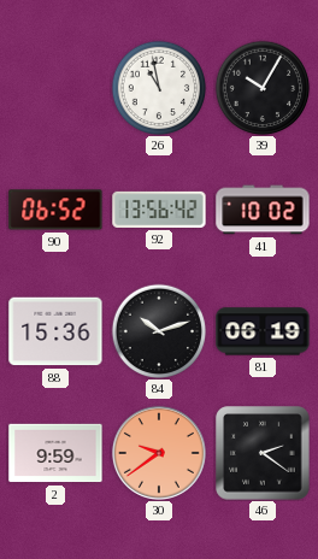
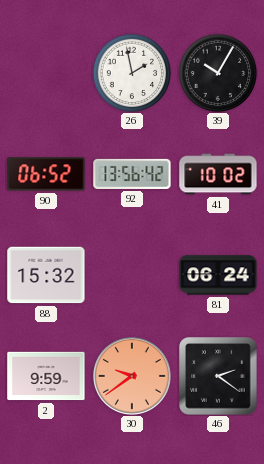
26: 10:58 -> 1:58 (132, 73)
88: 15:36 -> 15:32 (46, 275)
84: 10:12 -> none (159, 331)
81: 06:19 -> 06:24 (218, 275)
